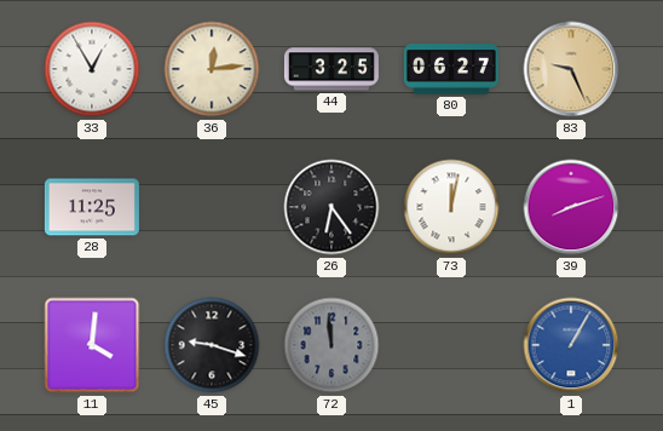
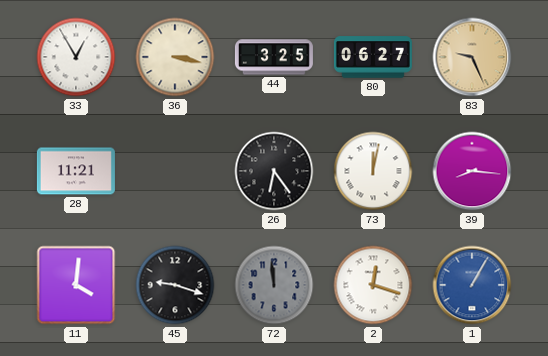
36: 12:14 -> 3:17 (175, 57)
28: 11:25 -> 11:21 (76, 171)
39: 8:12 -> 8:16 (472, 171)
2: none -> 12:18 (373, 285)
